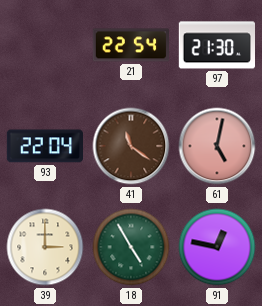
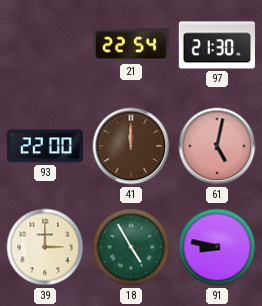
93: 22:04 -> 22:00 (44, 146)
41: 11:21 -> 12:00 (131, 146)
91: 12:47 -> 8:47 (217, 247)
